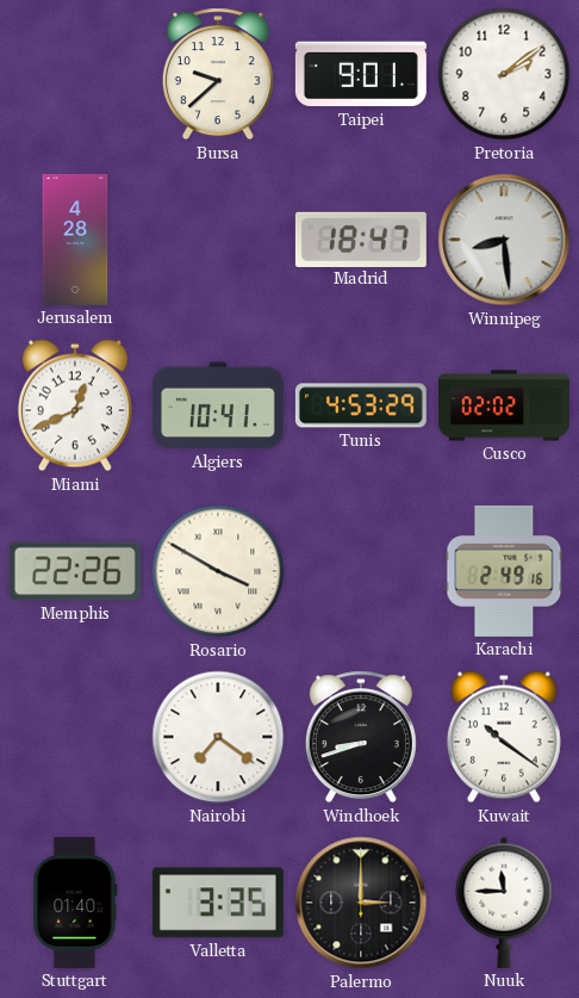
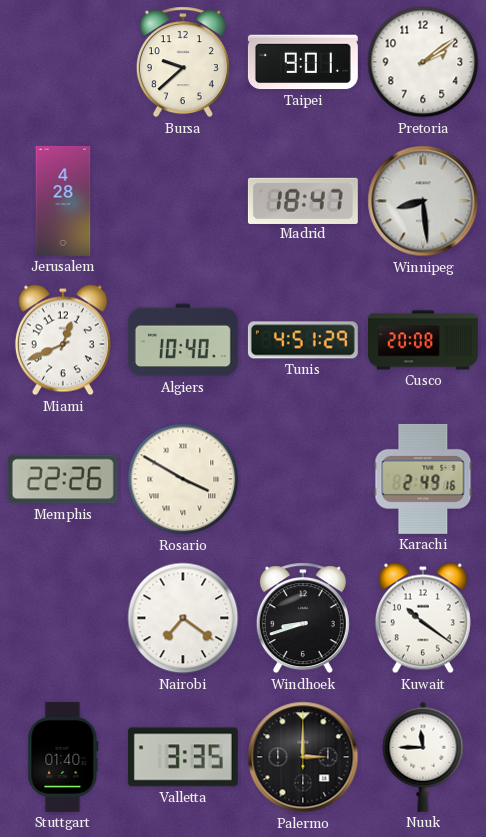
Algiers: 10:41 -> 10:40 (183, 340)
Tunis: 4:53 -> 4:51 (303, 340)
Cusco: 02:02 -> 20:08 (424, 340)
